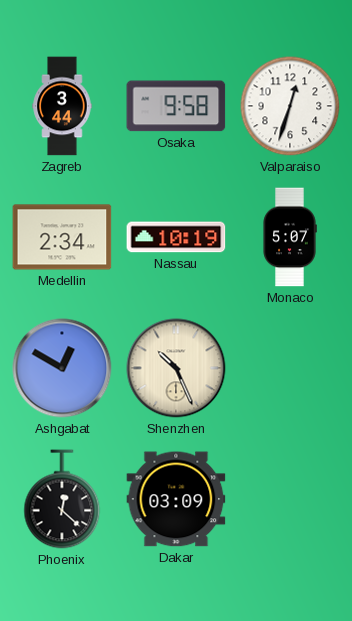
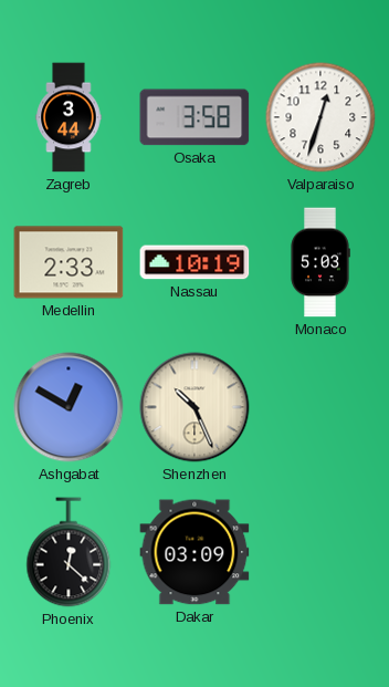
Osaka: 9:58 -> 3:58 (195, 117)
Medellin: 2:34 -> 2:33 (69, 262)
Monaco: 5:07 -> 5:03 (320, 262)
